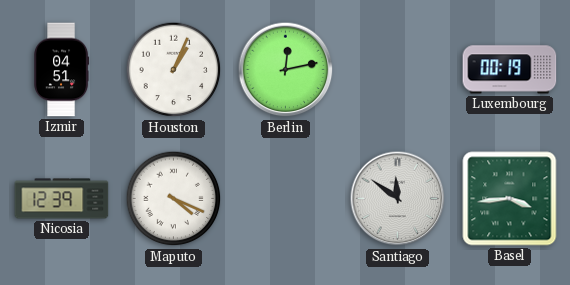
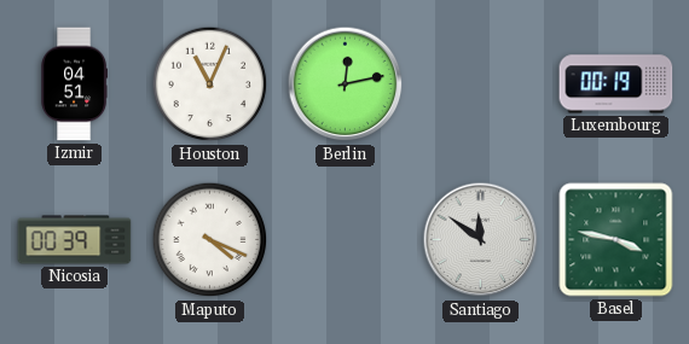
Houston: 1:04 -> 11:04 (210, 84)
Nicosia: 12:39 -> 00:39 (75, 240)
Basel: 3:44 -> 3:47 (616, 240)
